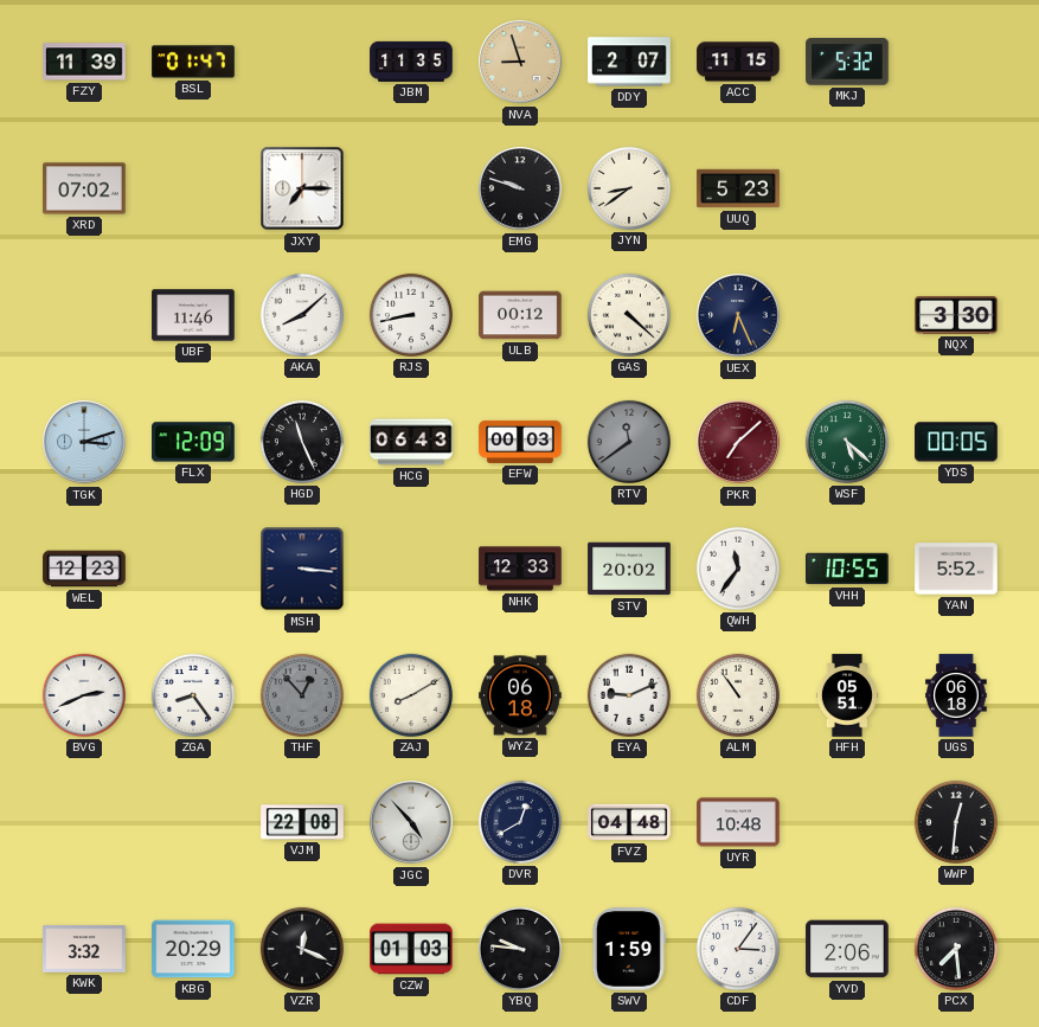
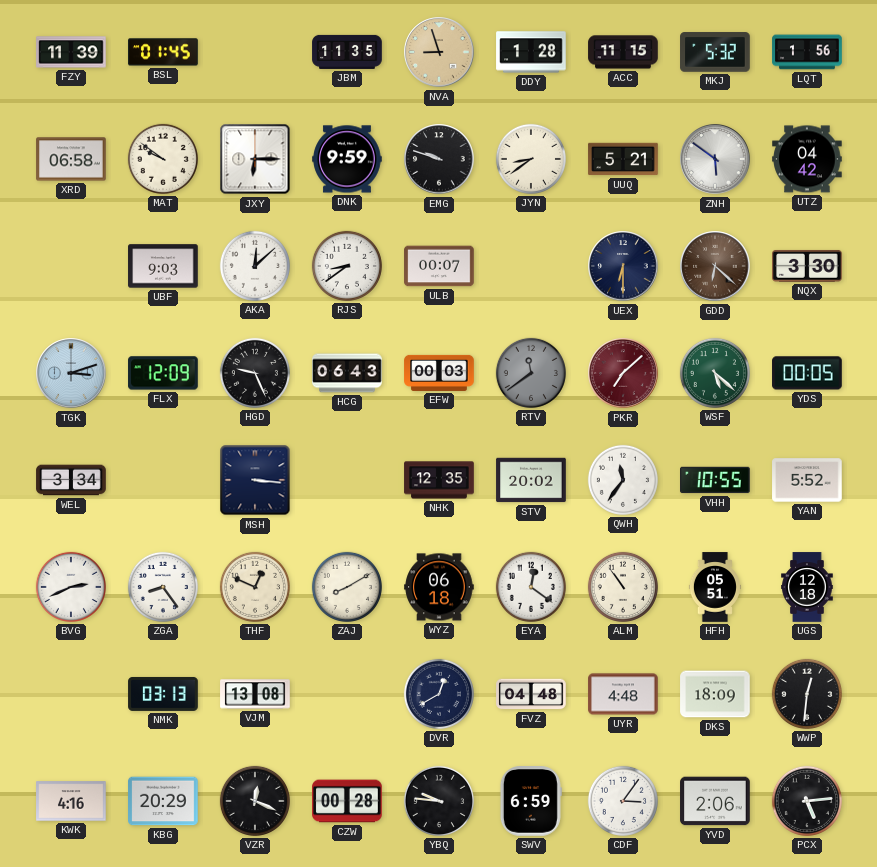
BSL: 01:47 -> 01:45 (163, 52)
DDY: 2:07 -> 1:28 (531, 52)
LQT: none -> 1:56 (807, 52)
XRD: 07:02 -> 06:58 (71, 159)
MAT: none -> 9:51 (163, 159)
JXY: 7:15 -> 6:15 (255, 159)
DNK: none -> 9:59 (347, 159)
UUQ: 5:23 -> 5:21 (623, 159)
ZNH: none -> 5:51 (715, 159)
UTZ: none -> 04:42 (807, 159)
UBF: 11:46 -> 9:03 (163, 266)
AKA: 8:08 -> 12:08 (255, 266)
RJS: 8:43 -> 8:39 (347, 266)
ULB: 00:12 -> 00:07 (439, 266)
GAS: 4:22 -> none (629, 315)
UEX: 6:26 -> 6:30 (623, 266)
GDD: none -> 6:22 (715, 266)
HGD: 11:26 -> 9:26 (255, 373)
WEL: 12:23 -> 3:34 (71, 480)
NHK: 12:33 -> 12:35 (439, 480)
THF: 12:53 -> 12:49 (255, 587)
THF dial: grey -> cream (255, 587)
EYA: 9:11 -> 12:21 (531, 587)
UGS: 06:18 -> 12:18 (807, 587)
NMK: none -> 03:13 (163, 694)
VJM: 22:08 -> 13:08 (255, 694)
JGC: 4:53 -> none (411, 822)
UYR: 10:48 -> 4:48 (623, 694)
DKS: none -> 18:09 (715, 694)
KWK: 3:32 -> 4:16 (71, 801)
CZW: 01:03 -> 00:28 (347, 801)
SWV: 1:59 -> 6:59 (530, 801)
PCX: 7:29 -> 5:14 (807, 801)
